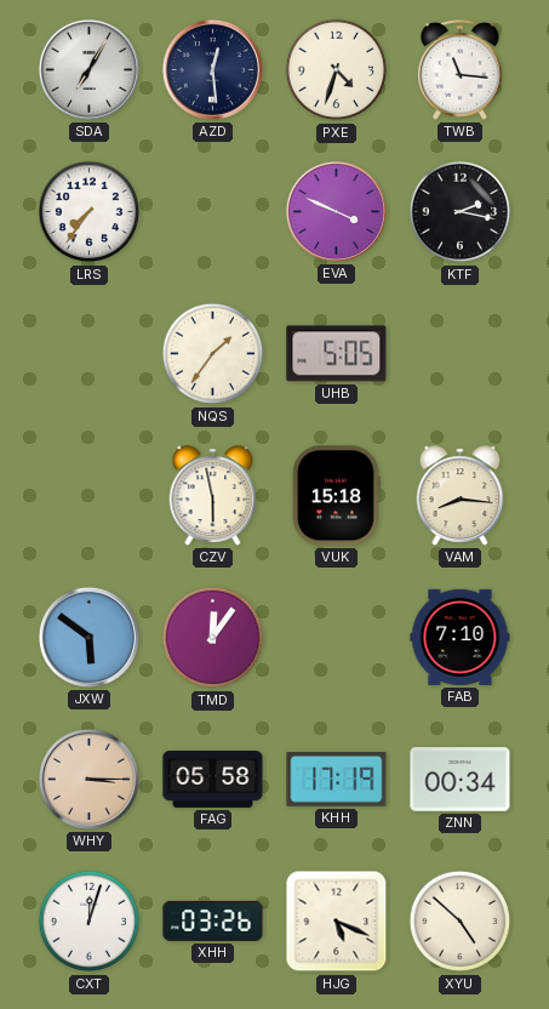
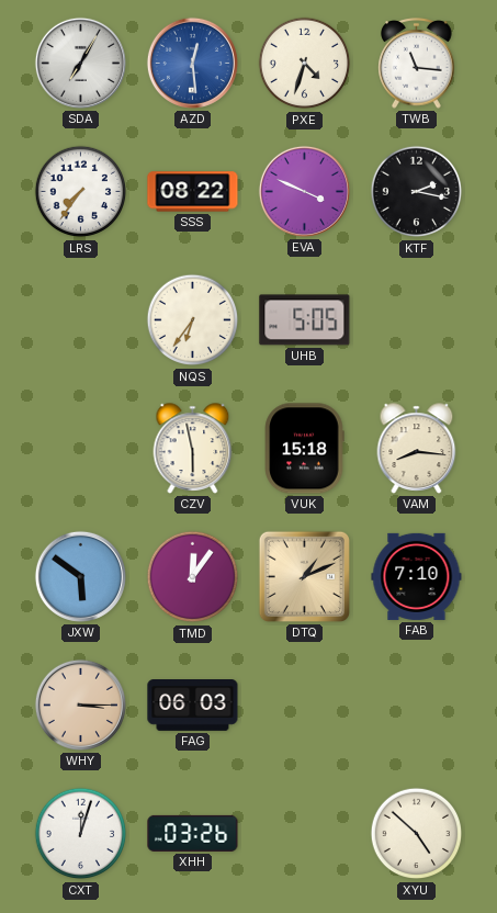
AZD dial: navy -> blue (192, 63)
SSS: none -> 08:22 (193, 192)
NQS: 1:36 -> 6:36 (193, 320)
DTQ: none -> 1:11 (304, 576)
FAG: 05:58 -> 06:03 (193, 706)
KHH: 17:19 -> none (337, 780)
ZNN: 00:34 -> none (461, 780)
HJG: 5:19 -> none (337, 922)
